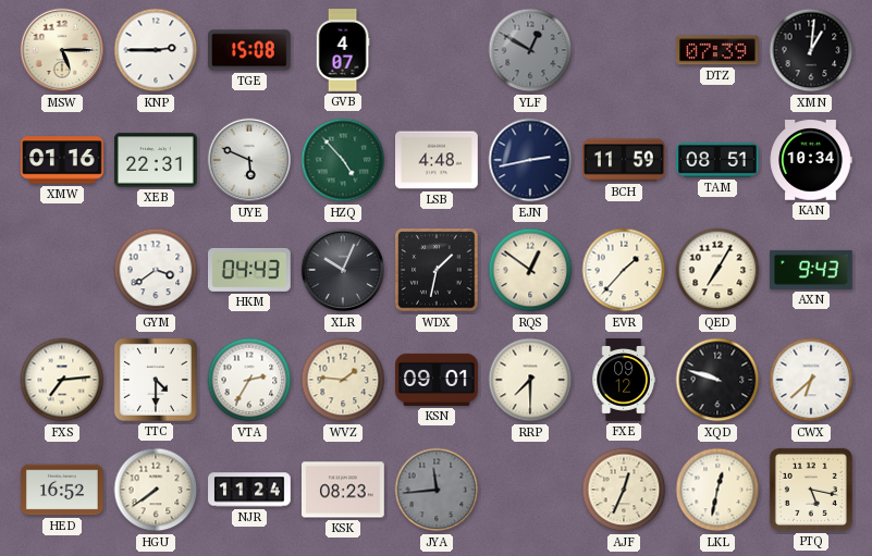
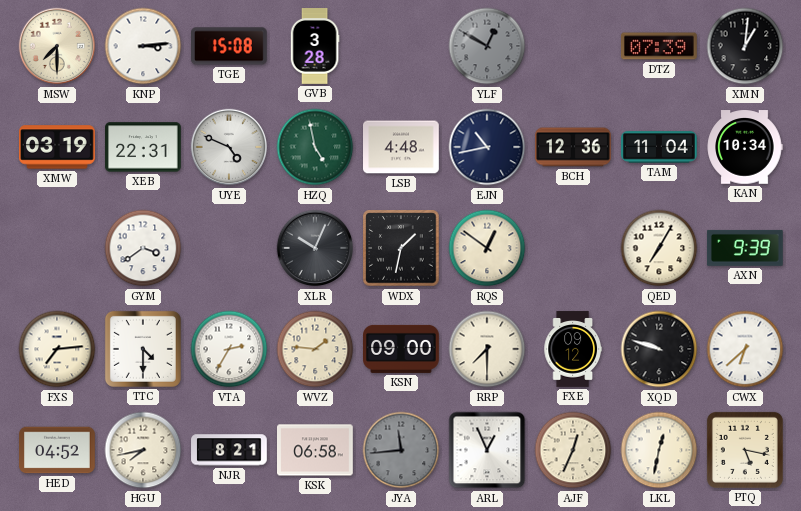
MSW: 5:15 -> 7:30 (57, 46)
KNP: 2:45 -> 3:14 (143, 46)
GVB: 4:07 -> 3:28 (315, 46)
XMW: 01:16 -> 03:19 (57, 147)
UYE: 5:49 -> 4:49 (229, 147)
HZQ: 4:53 -> 4:58 (315, 147)
EJN: 2:43 -> 10:43 (487, 147)
BCH: 11:59 -> 12:36 (573, 147)
TAM: 08:51 -> 11:04 (659, 147)
HKM: 04:43 -> none (250, 270)
EVR: 1:37 -> none (624, 270)
AXN: 9:43 -> 9:39 (745, 248)
KSN: 09:01 -> 09:00 (402, 349)
HED: 16:52 -> 04:52 (57, 450)
HGU: 7:39 -> 7:43 (143, 450)
NJR: 11:24 -> 8:21 (229, 450)
KSK: 08:23 -> 06:58 (316, 450)
ARL: none -> 12:56 (487, 450)
